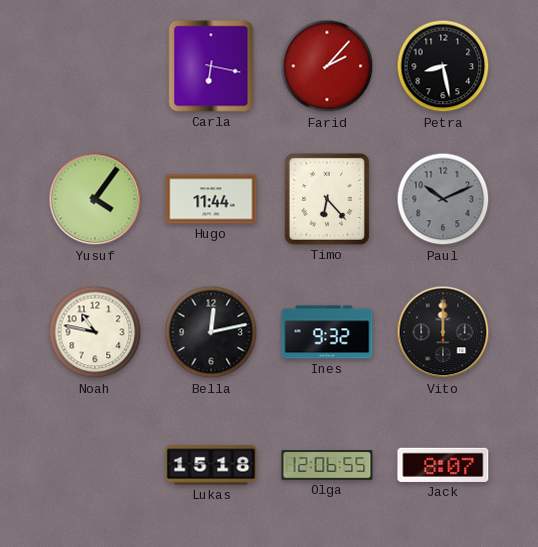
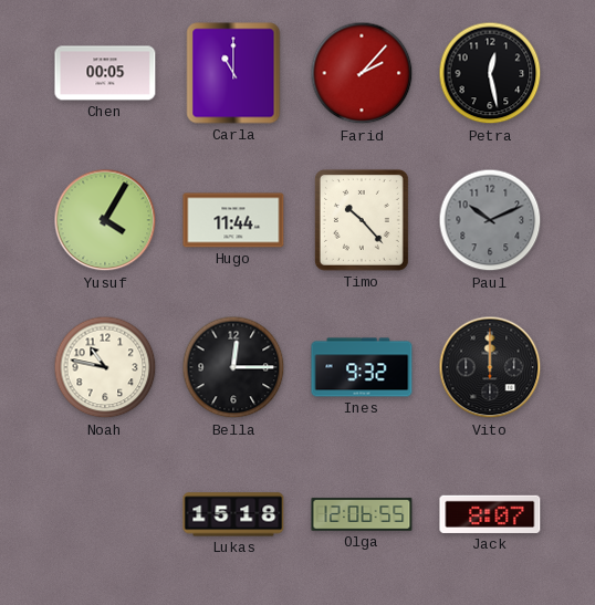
Chen: none -> 00:05 (105, 73)
Carla: 6:17 -> 11:00 (233, 73)
Petra: 8:28 -> 12:28 (490, 73)
Yusuf: 4:06 -> 4:05 (105, 220)
Timo: 6:23 -> 10:23 (362, 220)
Bella: 12:13 -> 12:15 (233, 367)
